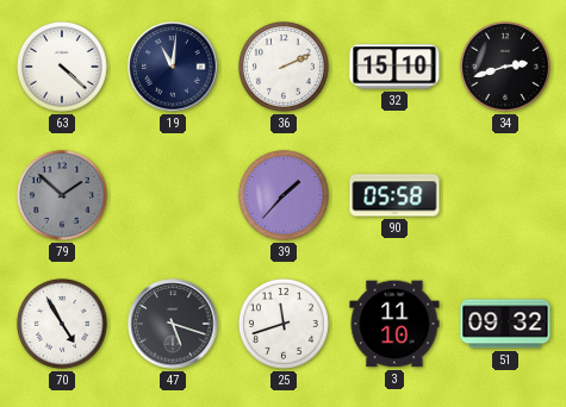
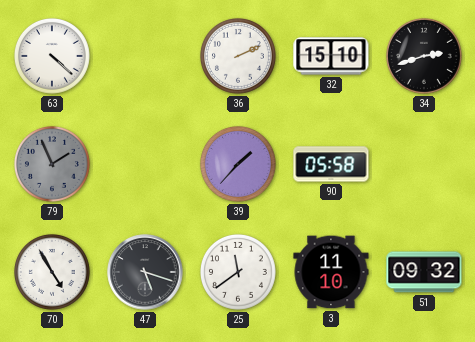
19: 11:01 -> none (173, 67)
79: 1:52 -> 1:56 (52, 164)
25: 11:42 -> 11:39 (238, 272)
